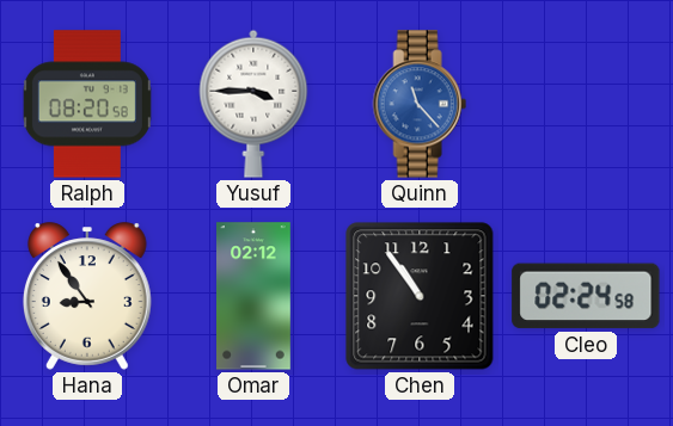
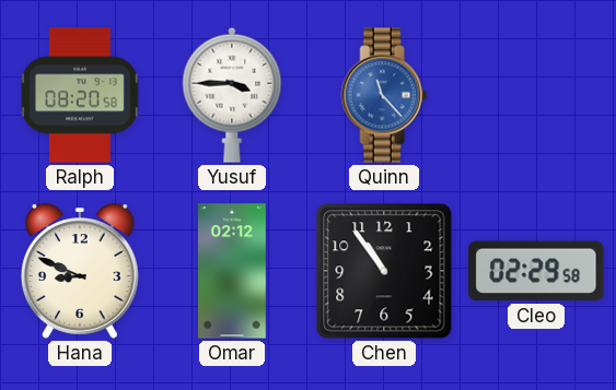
Hana: 8:54 -> 8:49 (80, 271)
Cleo: 02:24 -> 02:29 (536, 271)
